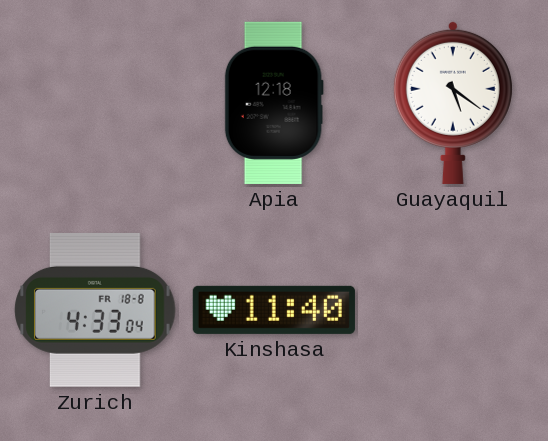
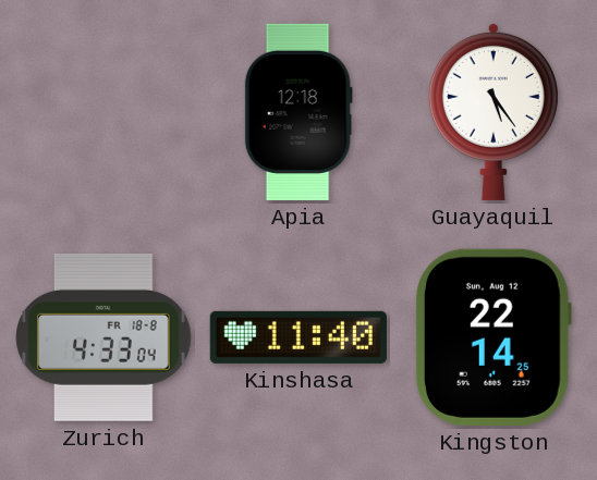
Guayaquil: 5:21 -> 5:24 (494, 111)
Kingston: none -> 22:14 (494, 337)
